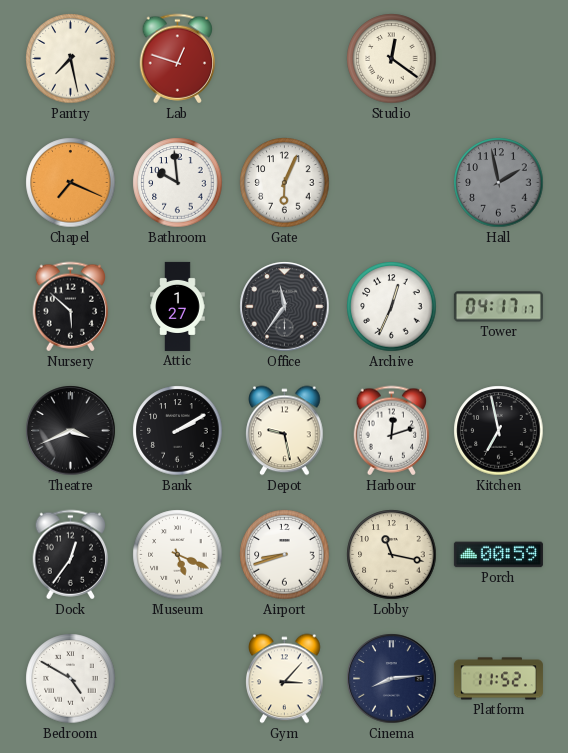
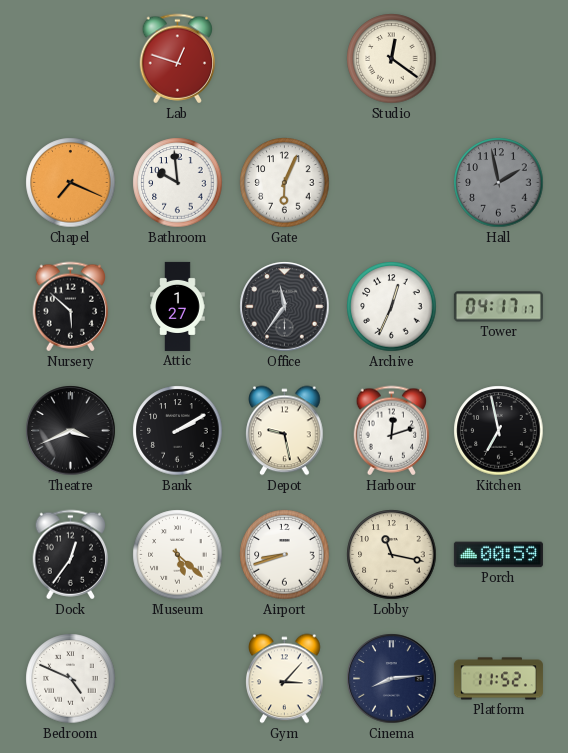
Pantry: 7:28 -> none (71, 59)
Museum: 5:19 -> 5:22 (178, 555)
Bedroom: 4:50 -> 4:49 (71, 679)
